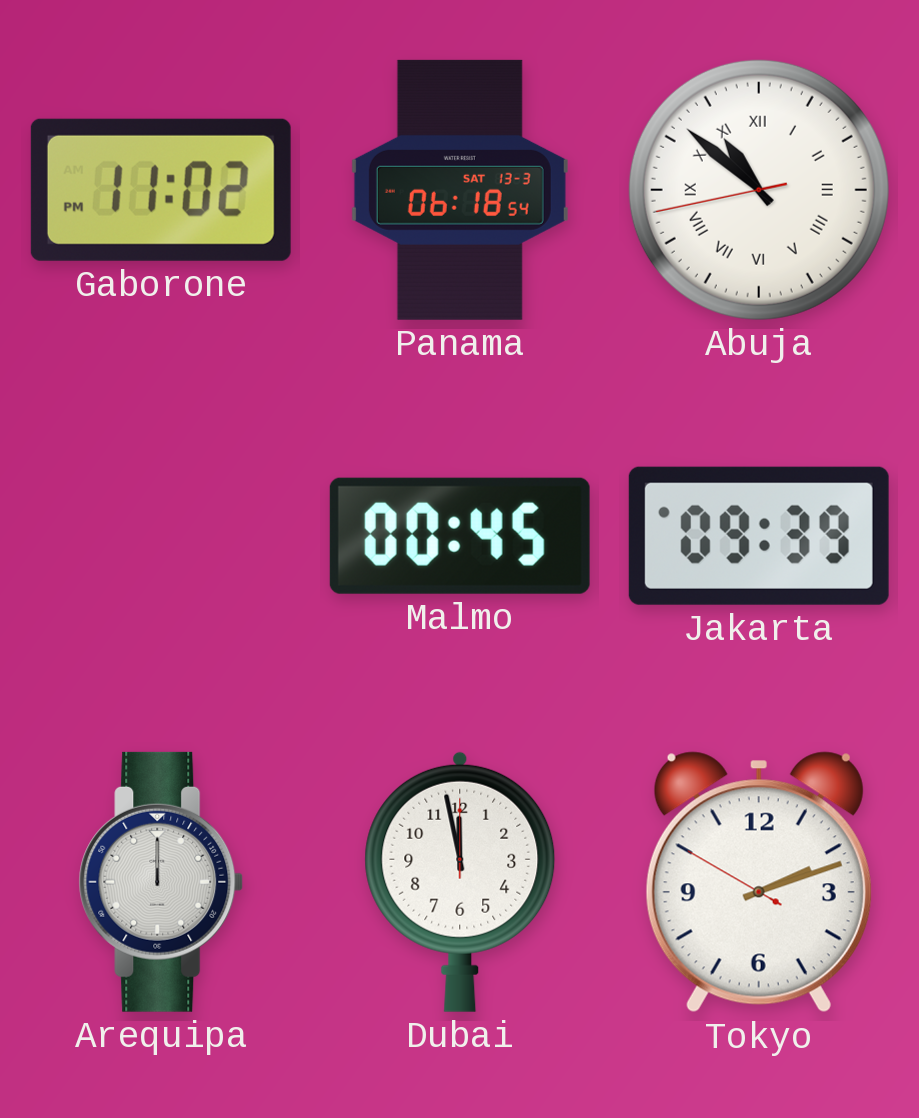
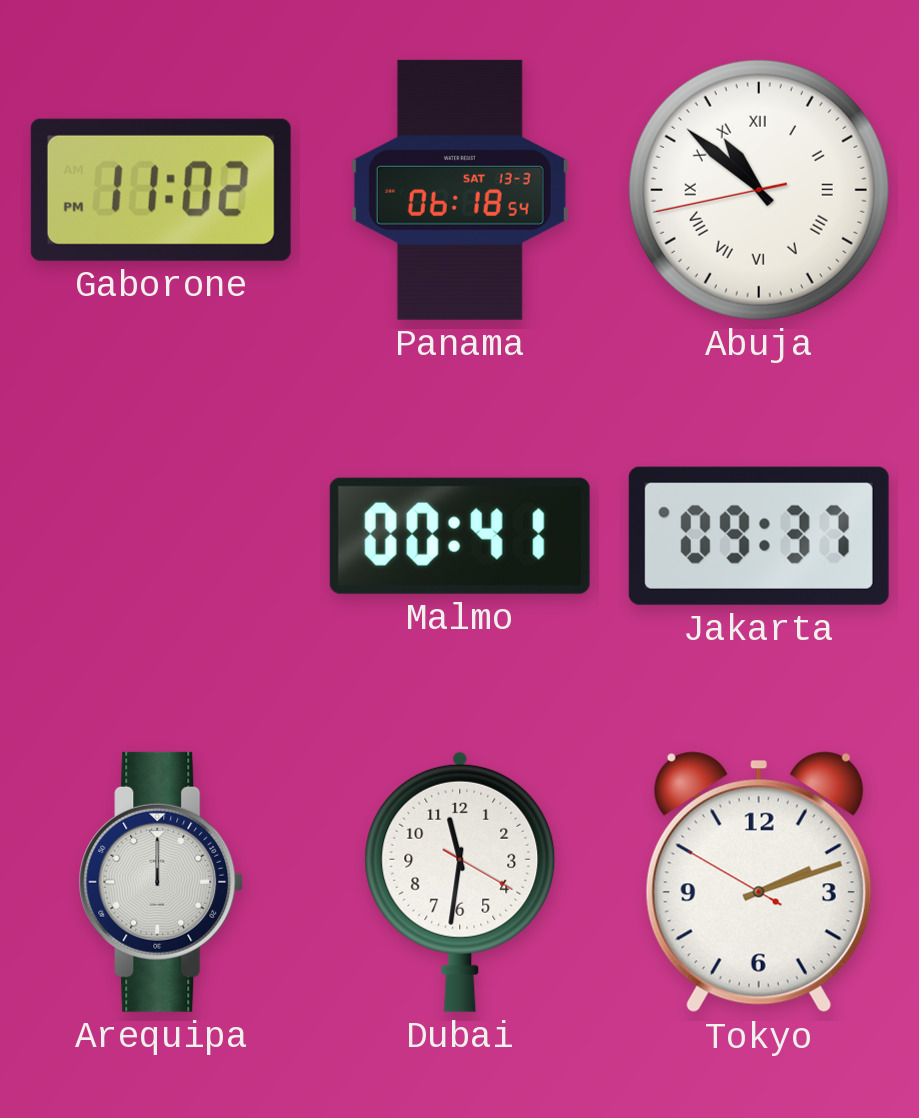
Malmo: 00:45 -> 00:41 (460, 536)
Jakarta: 09:39 -> 09:37 (759, 536)
Dubai: 11:58 -> 11:31 (460, 882)
